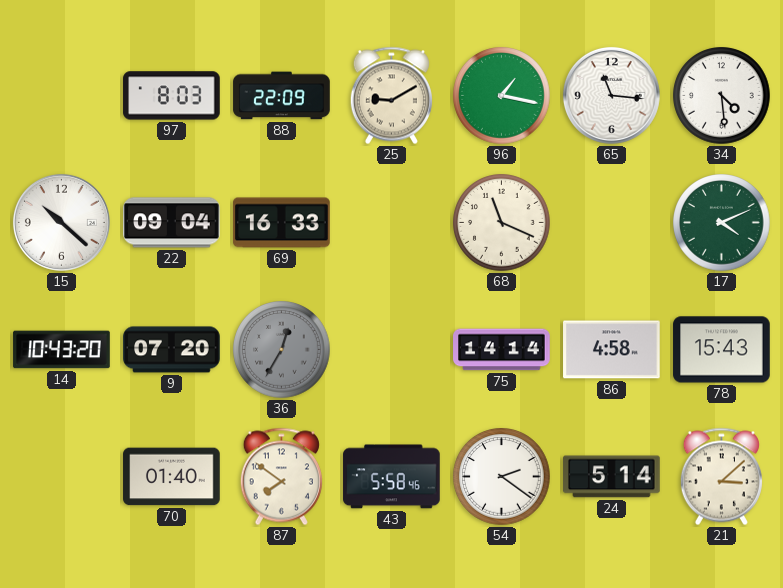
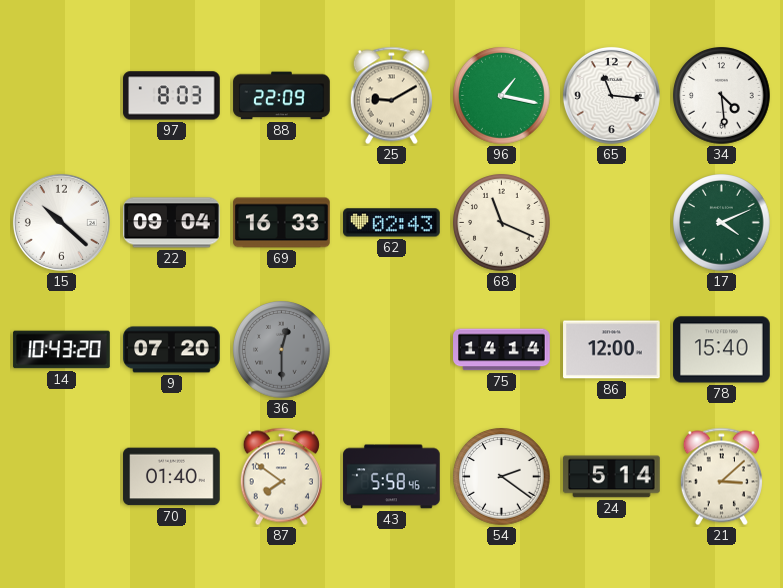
62: none -> 02:43 (392, 223)
36: 12:35 -> 12:30 (282, 350)
86: 4:58 -> 12:00 (612, 350)
78: 15:43 -> 15:40 (722, 350)
